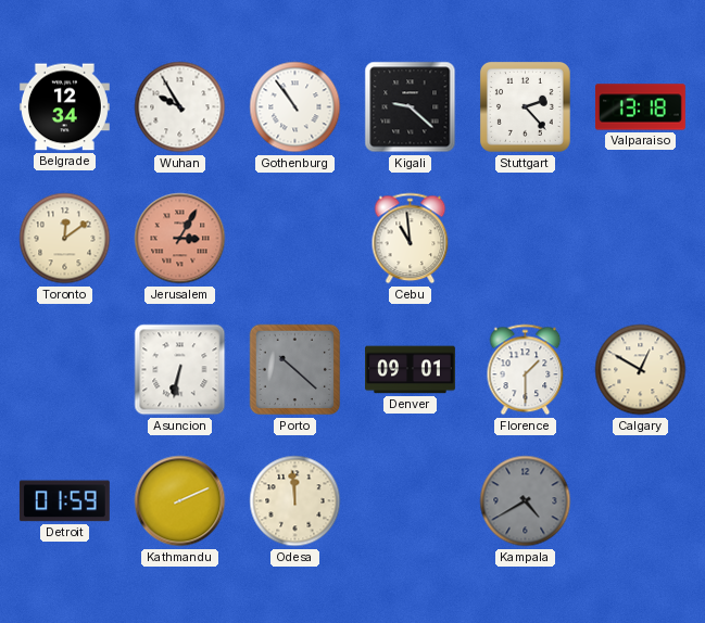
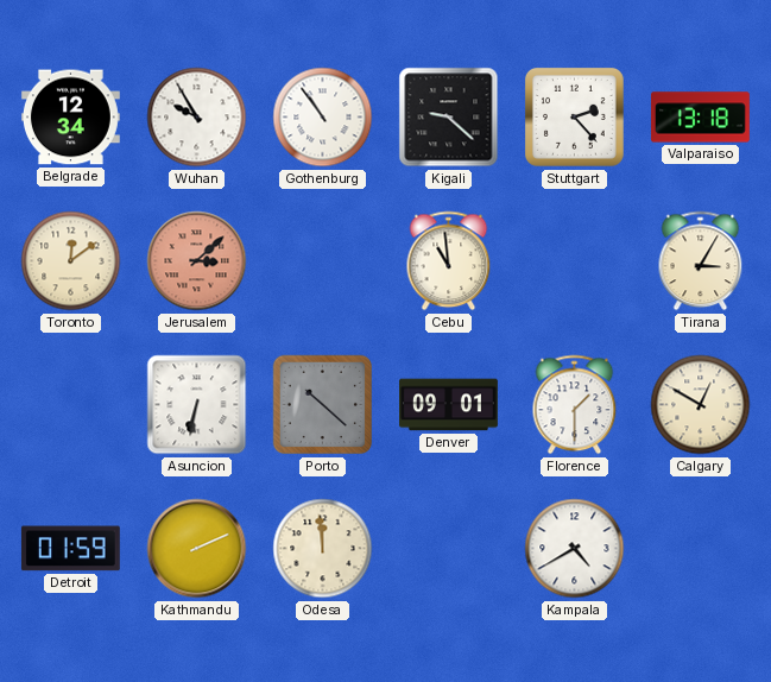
Jerusalem: 3:05 -> 3:08 (197, 261)
Tirana: none -> 3:05 (701, 261)
Kampala dial: grey -> white (575, 549)
